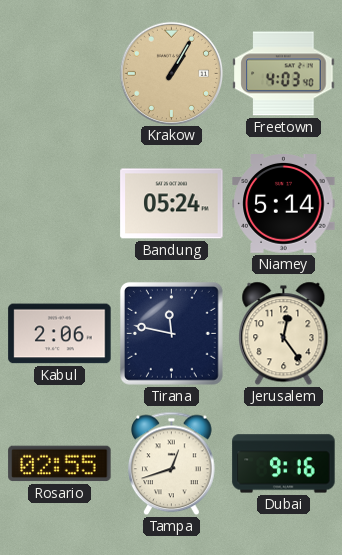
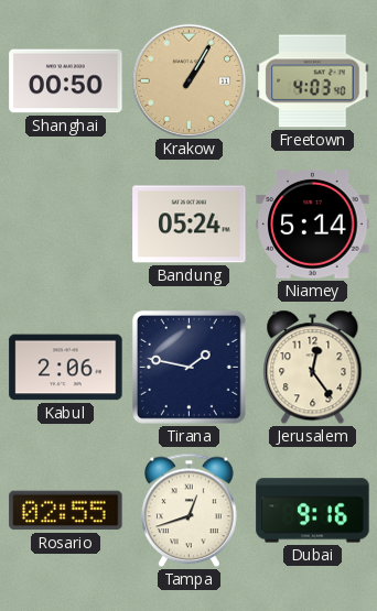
Shanghai: none -> 00:50 (66, 81)
Tirana: 11:47 -> 1:47 (188, 367)
